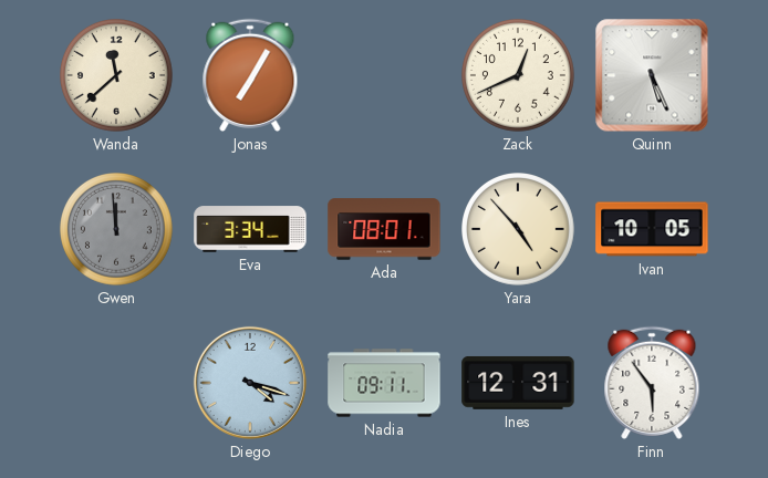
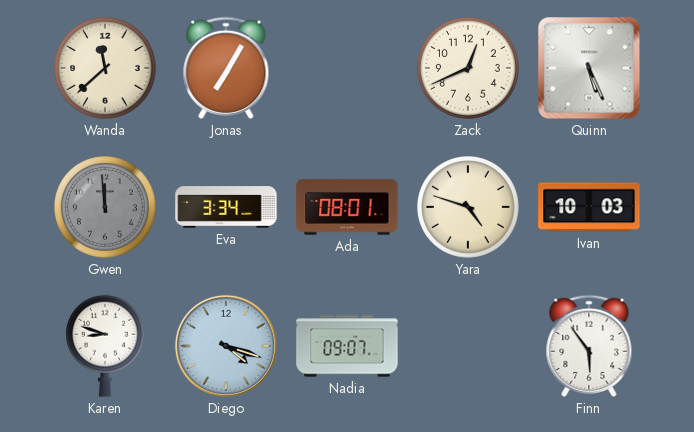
Yara: 4:53 -> 4:48 (469, 208)
Ivan: 10:05 -> 10:03 (589, 207)
Karen: none -> 8:48 (105, 346)
Nadia: 09:11 -> 09:07 (347, 346)
Ines: 12:31 -> none (518, 383)
